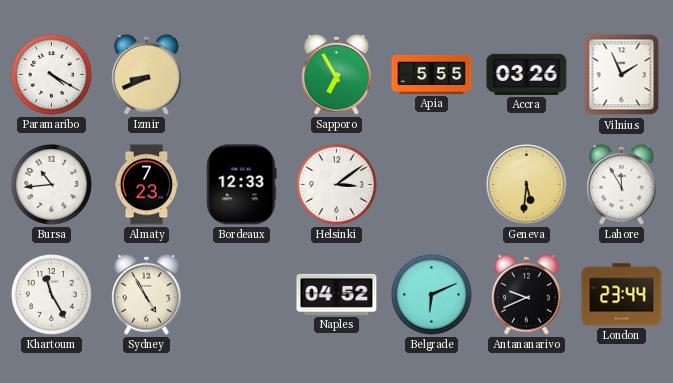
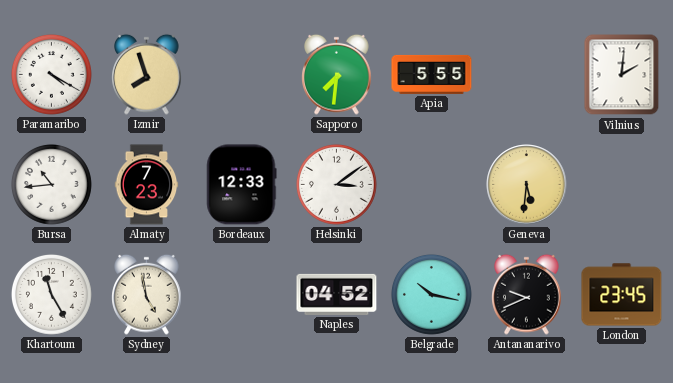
Izmir: 8:41 -> 7:57 (147, 74)
Sapporo: 6:55 -> 7:31 (337, 74)
Accra: 03:26 -> none (527, 74)
Vilnius: 1:56 -> 2:01 (622, 75)
Lahore: 11:55 -> none (622, 184)
Sydney: 4:55 -> 4:58 (147, 294)
Belgrade: 6:11 -> 10:17 (431, 294)
London: 23:44 -> 23:45 (622, 295)
